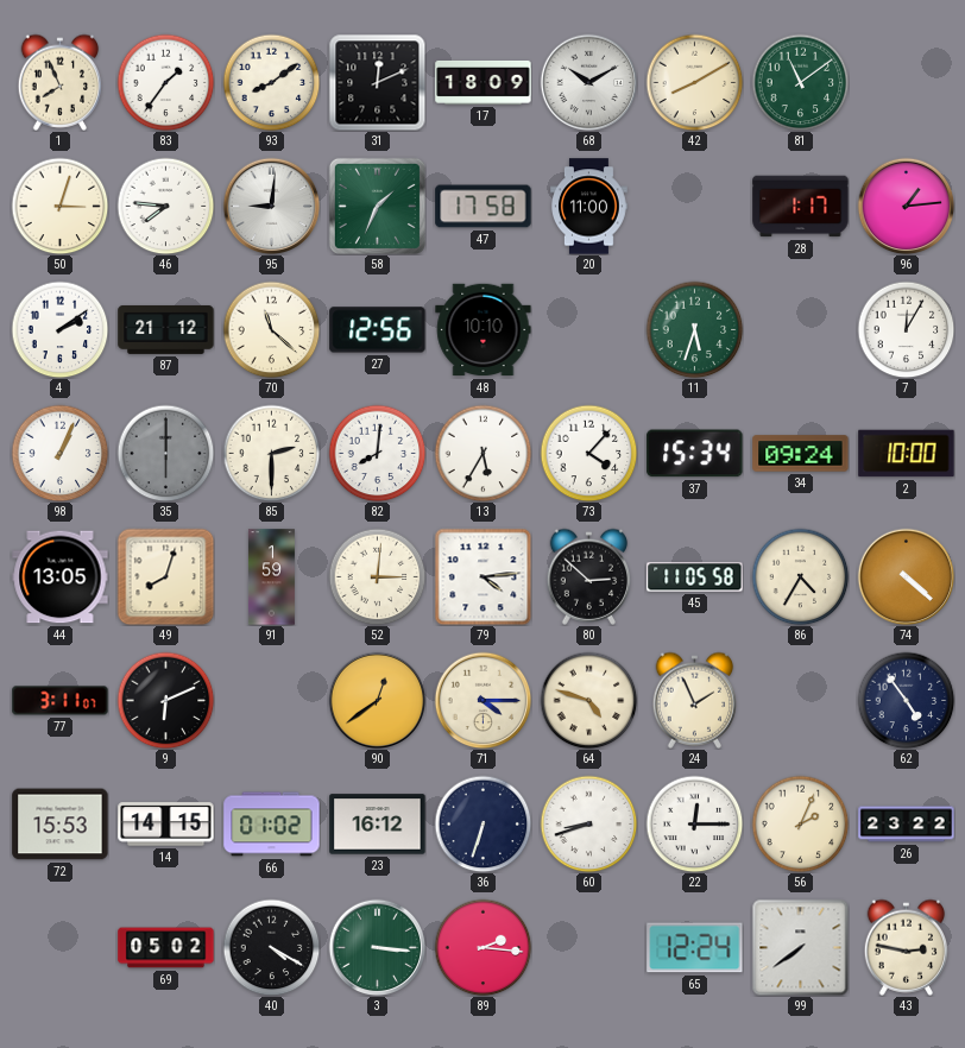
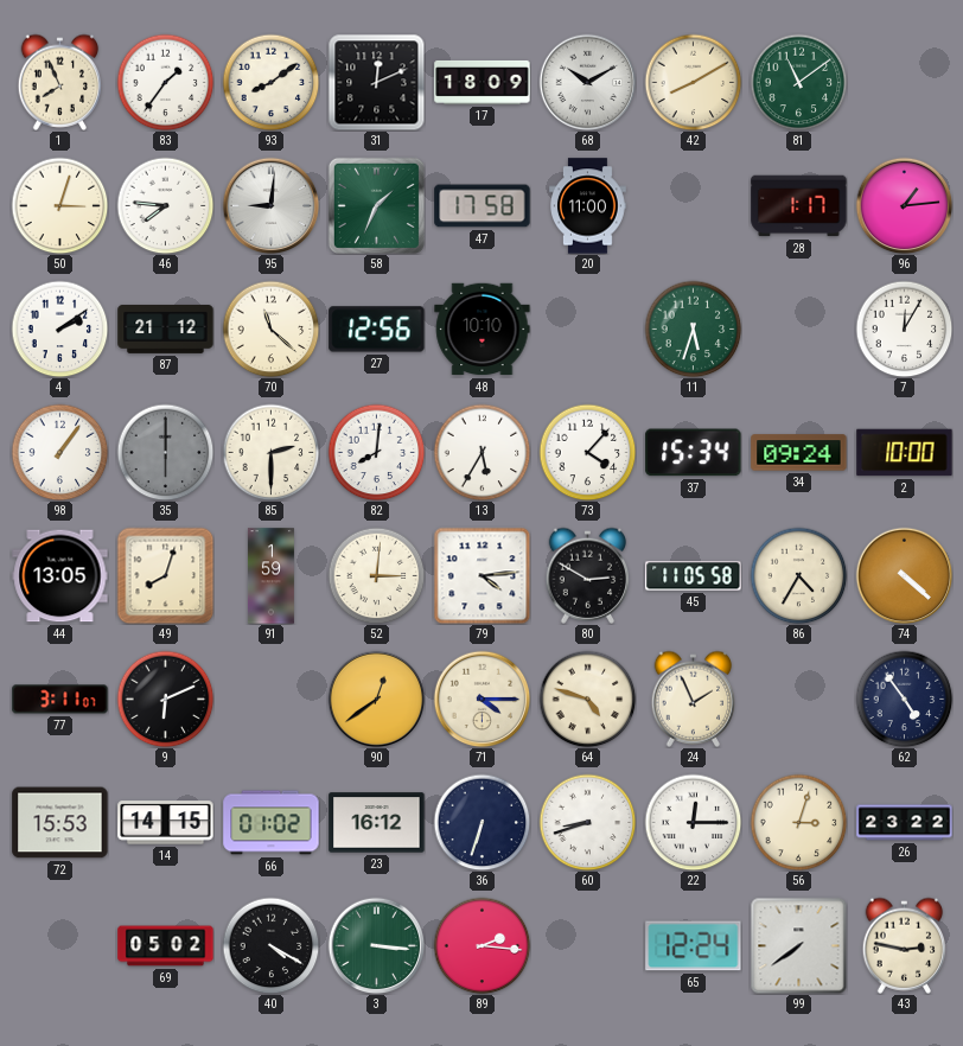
98: 1:04 -> 1:06 (59, 452)
80: 2:52 -> 2:50 (588, 575)
56: 2:04 -> 3:03 (798, 822)
